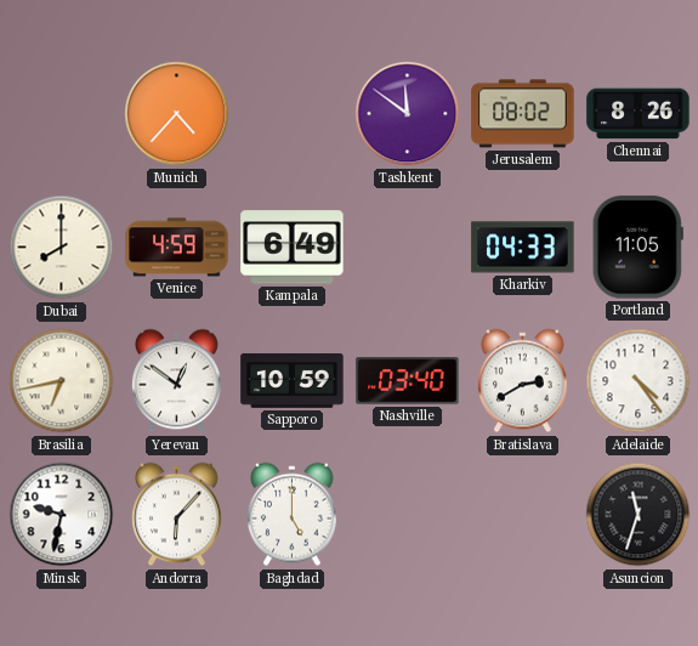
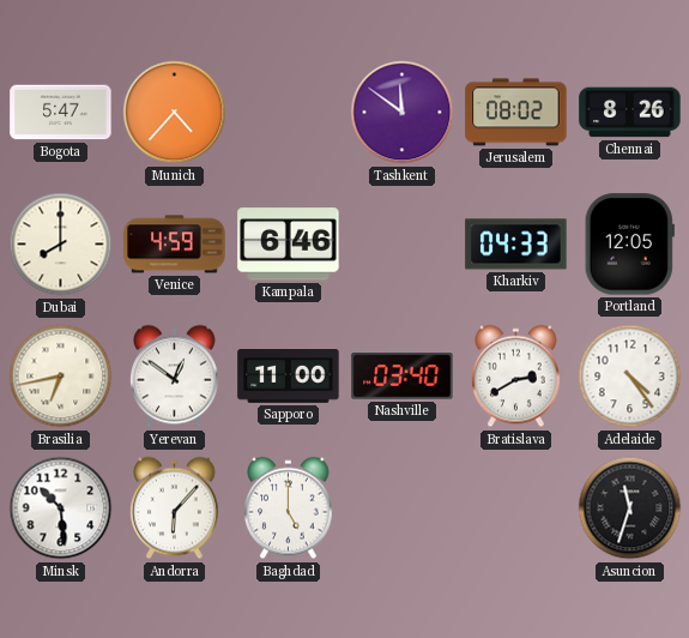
Bogota: none -> 5:47 (61, 113)
Kampala: 6:49 -> 6:46 (289, 245)
Portland: 11:05 -> 12:05 (629, 245)
Sapporo: 10:59 -> 11:00 (289, 377)
Minsk: 9:32 -> 10:29 (61, 508)
